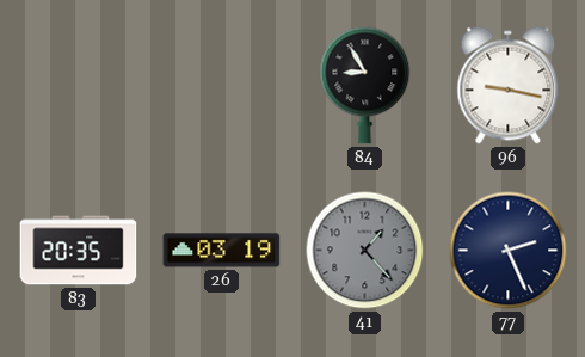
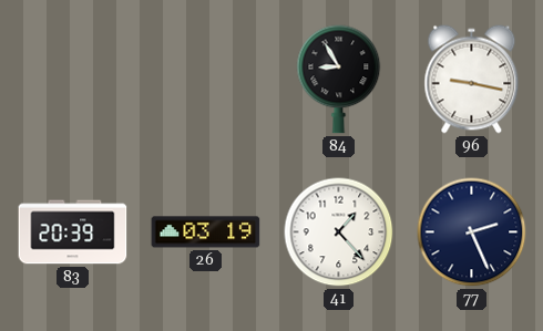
83: 20:35 -> 20:39 (73, 232)
41 dial: grey -> white (339, 232)
